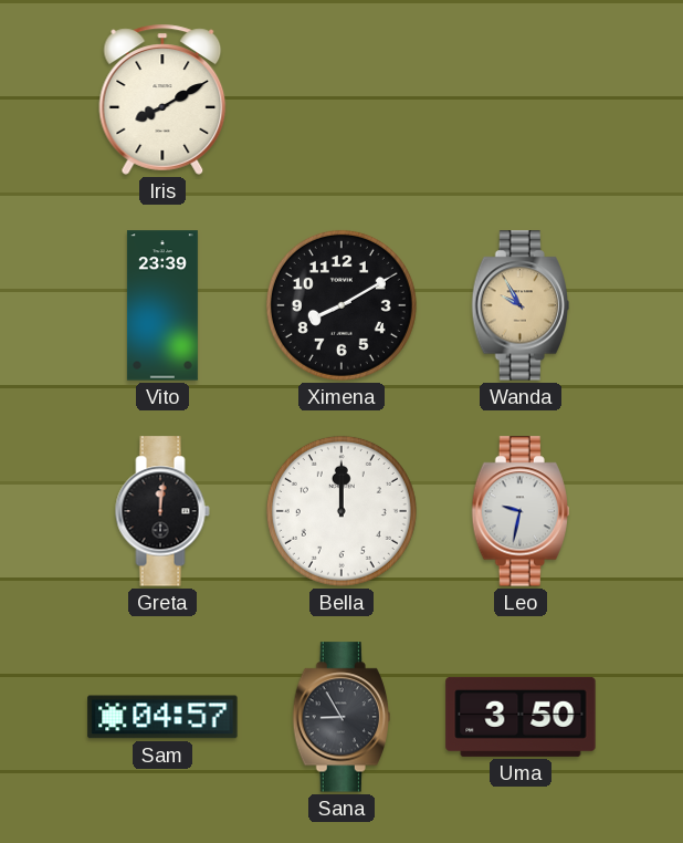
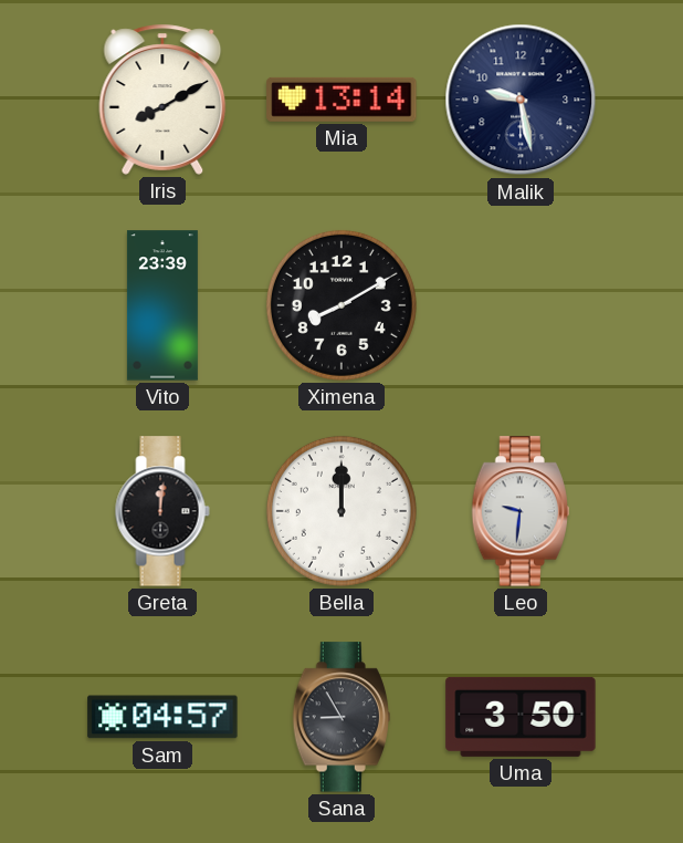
Mia: none -> 13:14 (341, 100)
Malik: none -> 9:28 (521, 100)
Wanda: 9:55 -> none (519, 305)
Leo: 9:32 -> 9:31 (519, 511)
